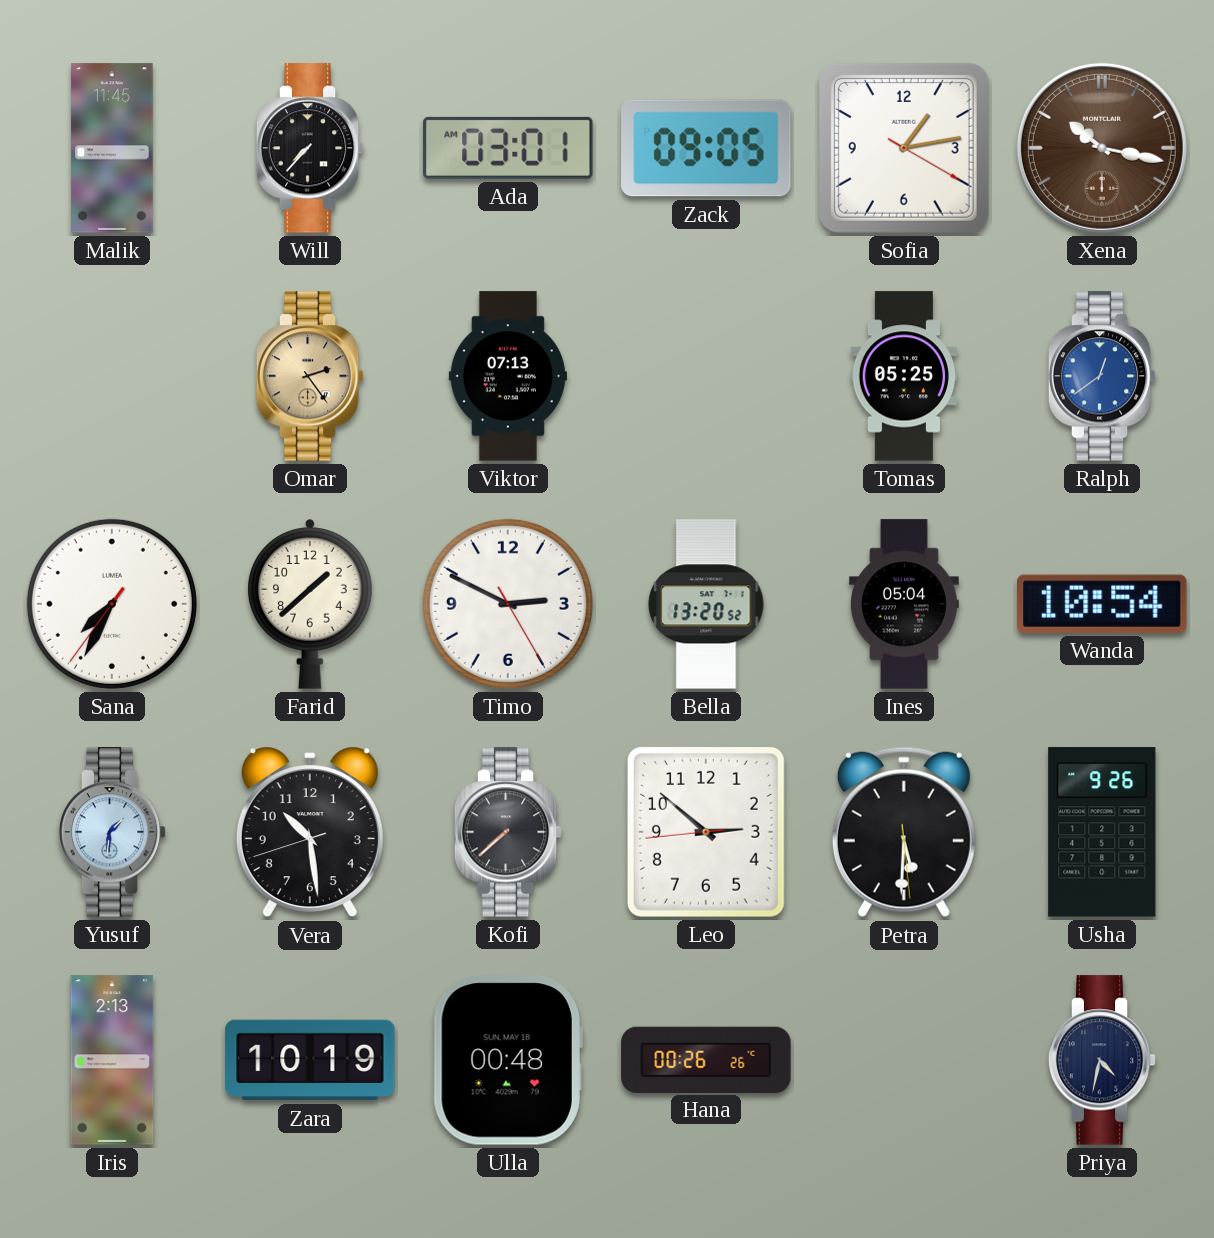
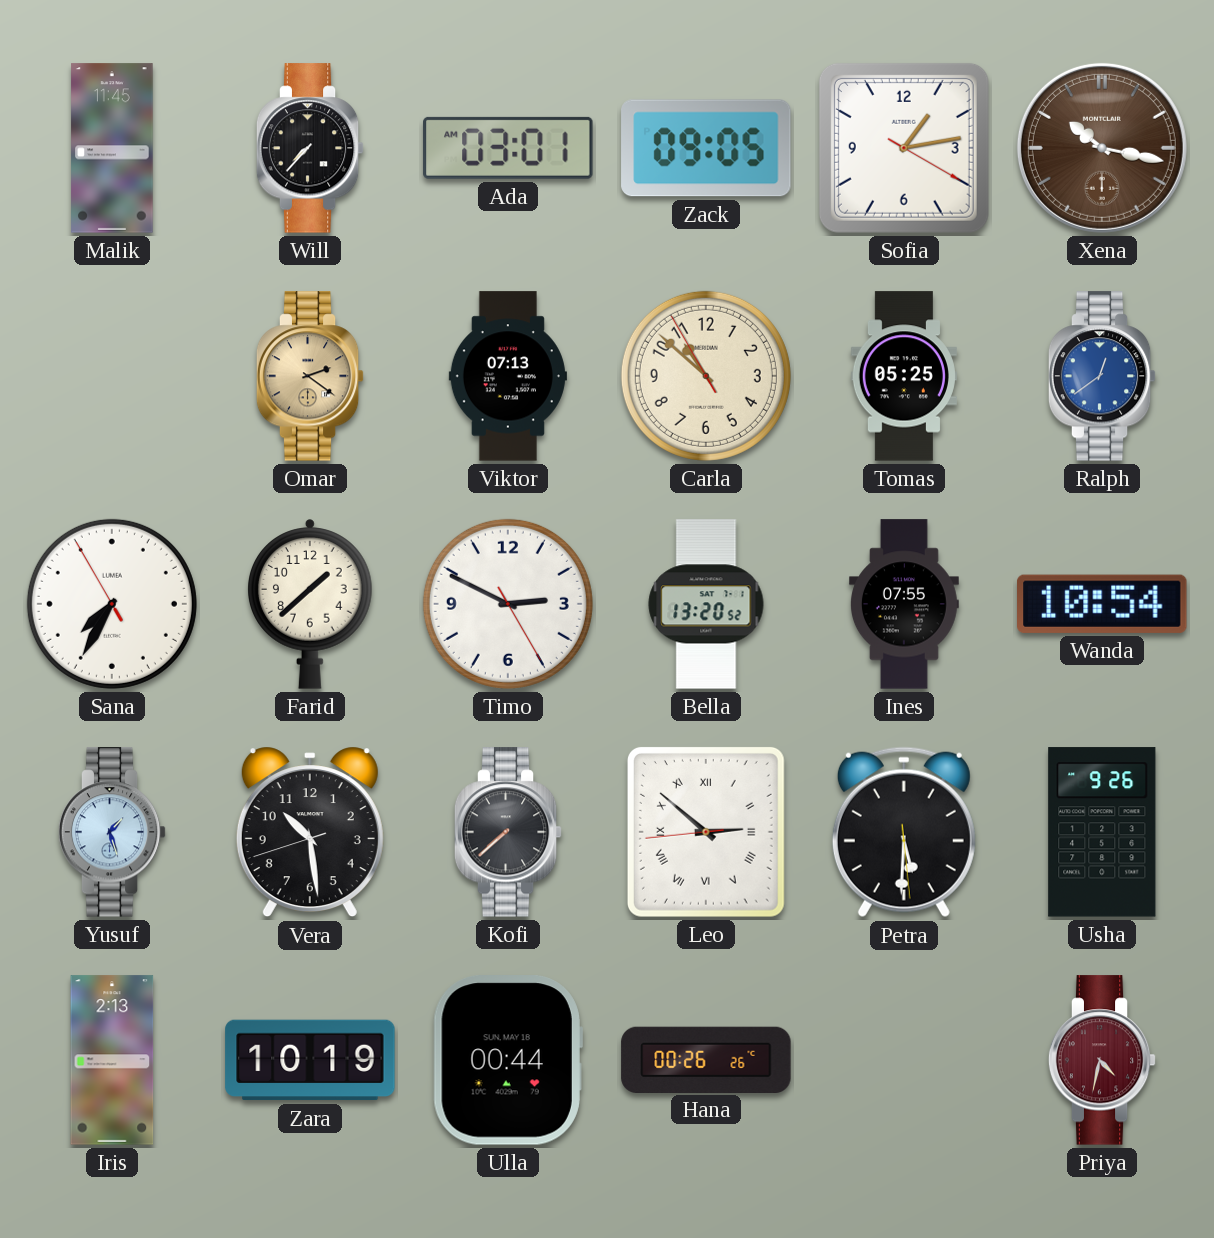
Omar: 2:24 -> 2:21 (310, 376)
Carla: none -> 10:51 (706, 376)
Sana: 7:34:36 -> 7:34:55 (112, 604)
Ines: 05:04 -> 07:55 (904, 604)
Yusuf: 1:31 -> 1:27 (112, 832)
Leo numerals: Arabic -> Roman (706, 832)
Ulla: 00:48 -> 00:44 (508, 1060)
Priya dial: navy -> burgundy (1102, 1060)
